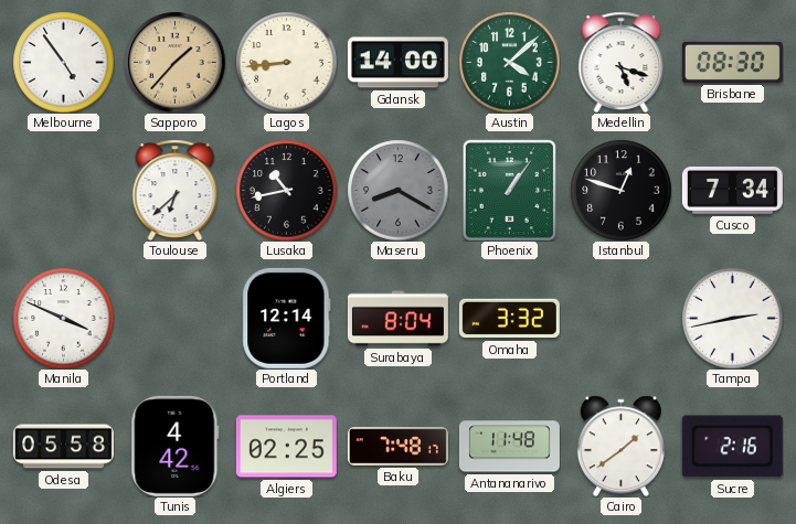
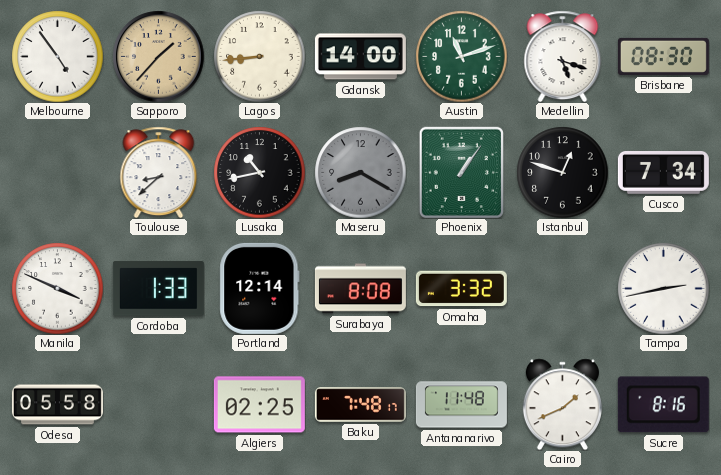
Austin: 4:08 -> 11:12 (461, 56)
Toulouse: 6:38 -> 8:38 (159, 172)
Cordoba: none -> 1:33 (158, 289)
Surabaya: 8:04 -> 8:08 (360, 289)
Tunis: 4:42 -> none (176, 446)
Cairo: 1:39 -> 1:41 (562, 404)
Sucre: 2:16 -> 8:16 (663, 405)
